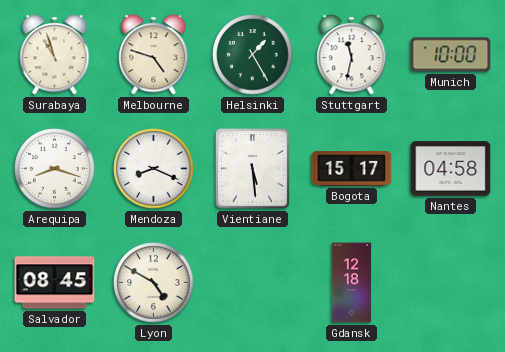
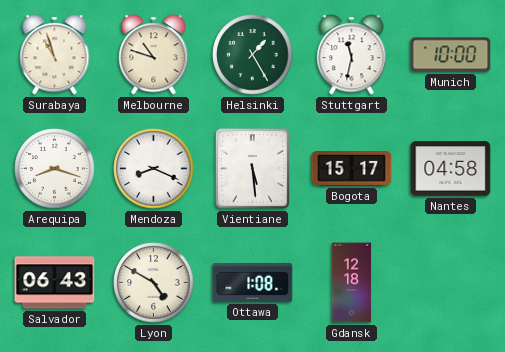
Melbourne: 4:48 -> 10:48 (154, 55)
Salvador: 08:45 -> 06:43 (55, 283)
Ottawa: none -> 1:08 (253, 282)
